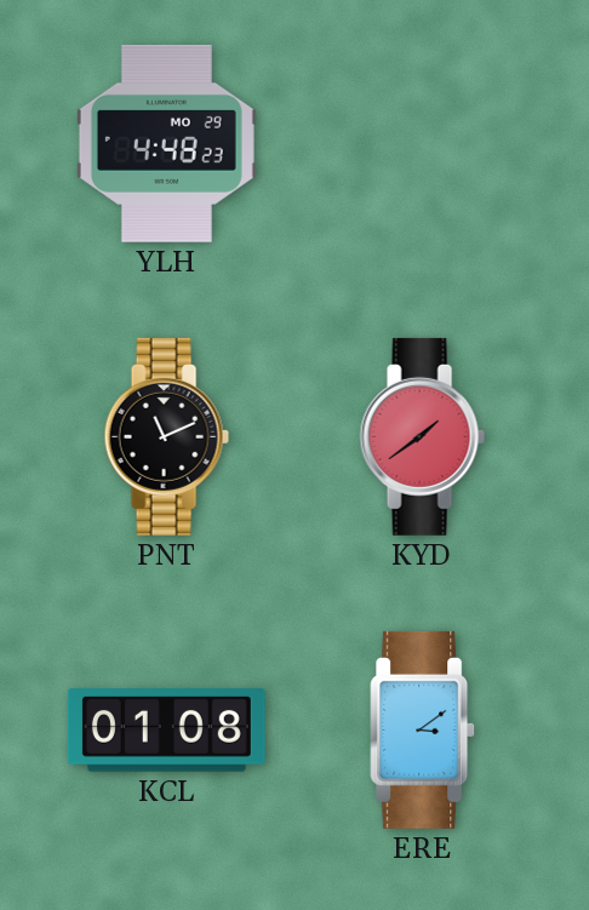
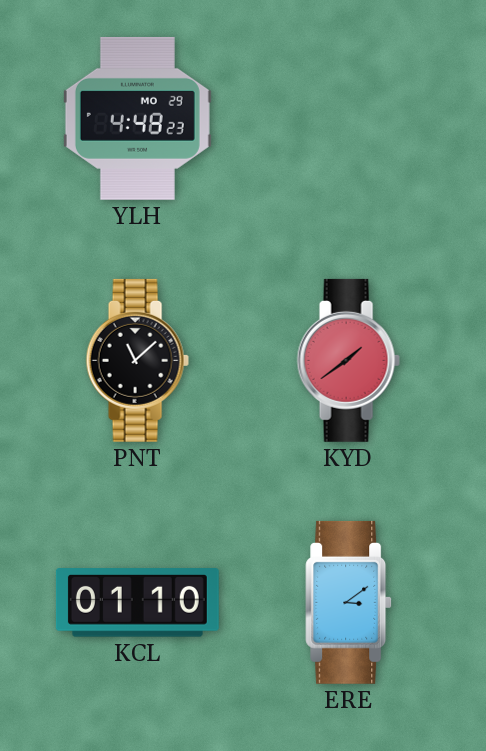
PNT: 11:11 -> 11:08 (137, 360)
KCL: 01:08 -> 01:10 (137, 603)
